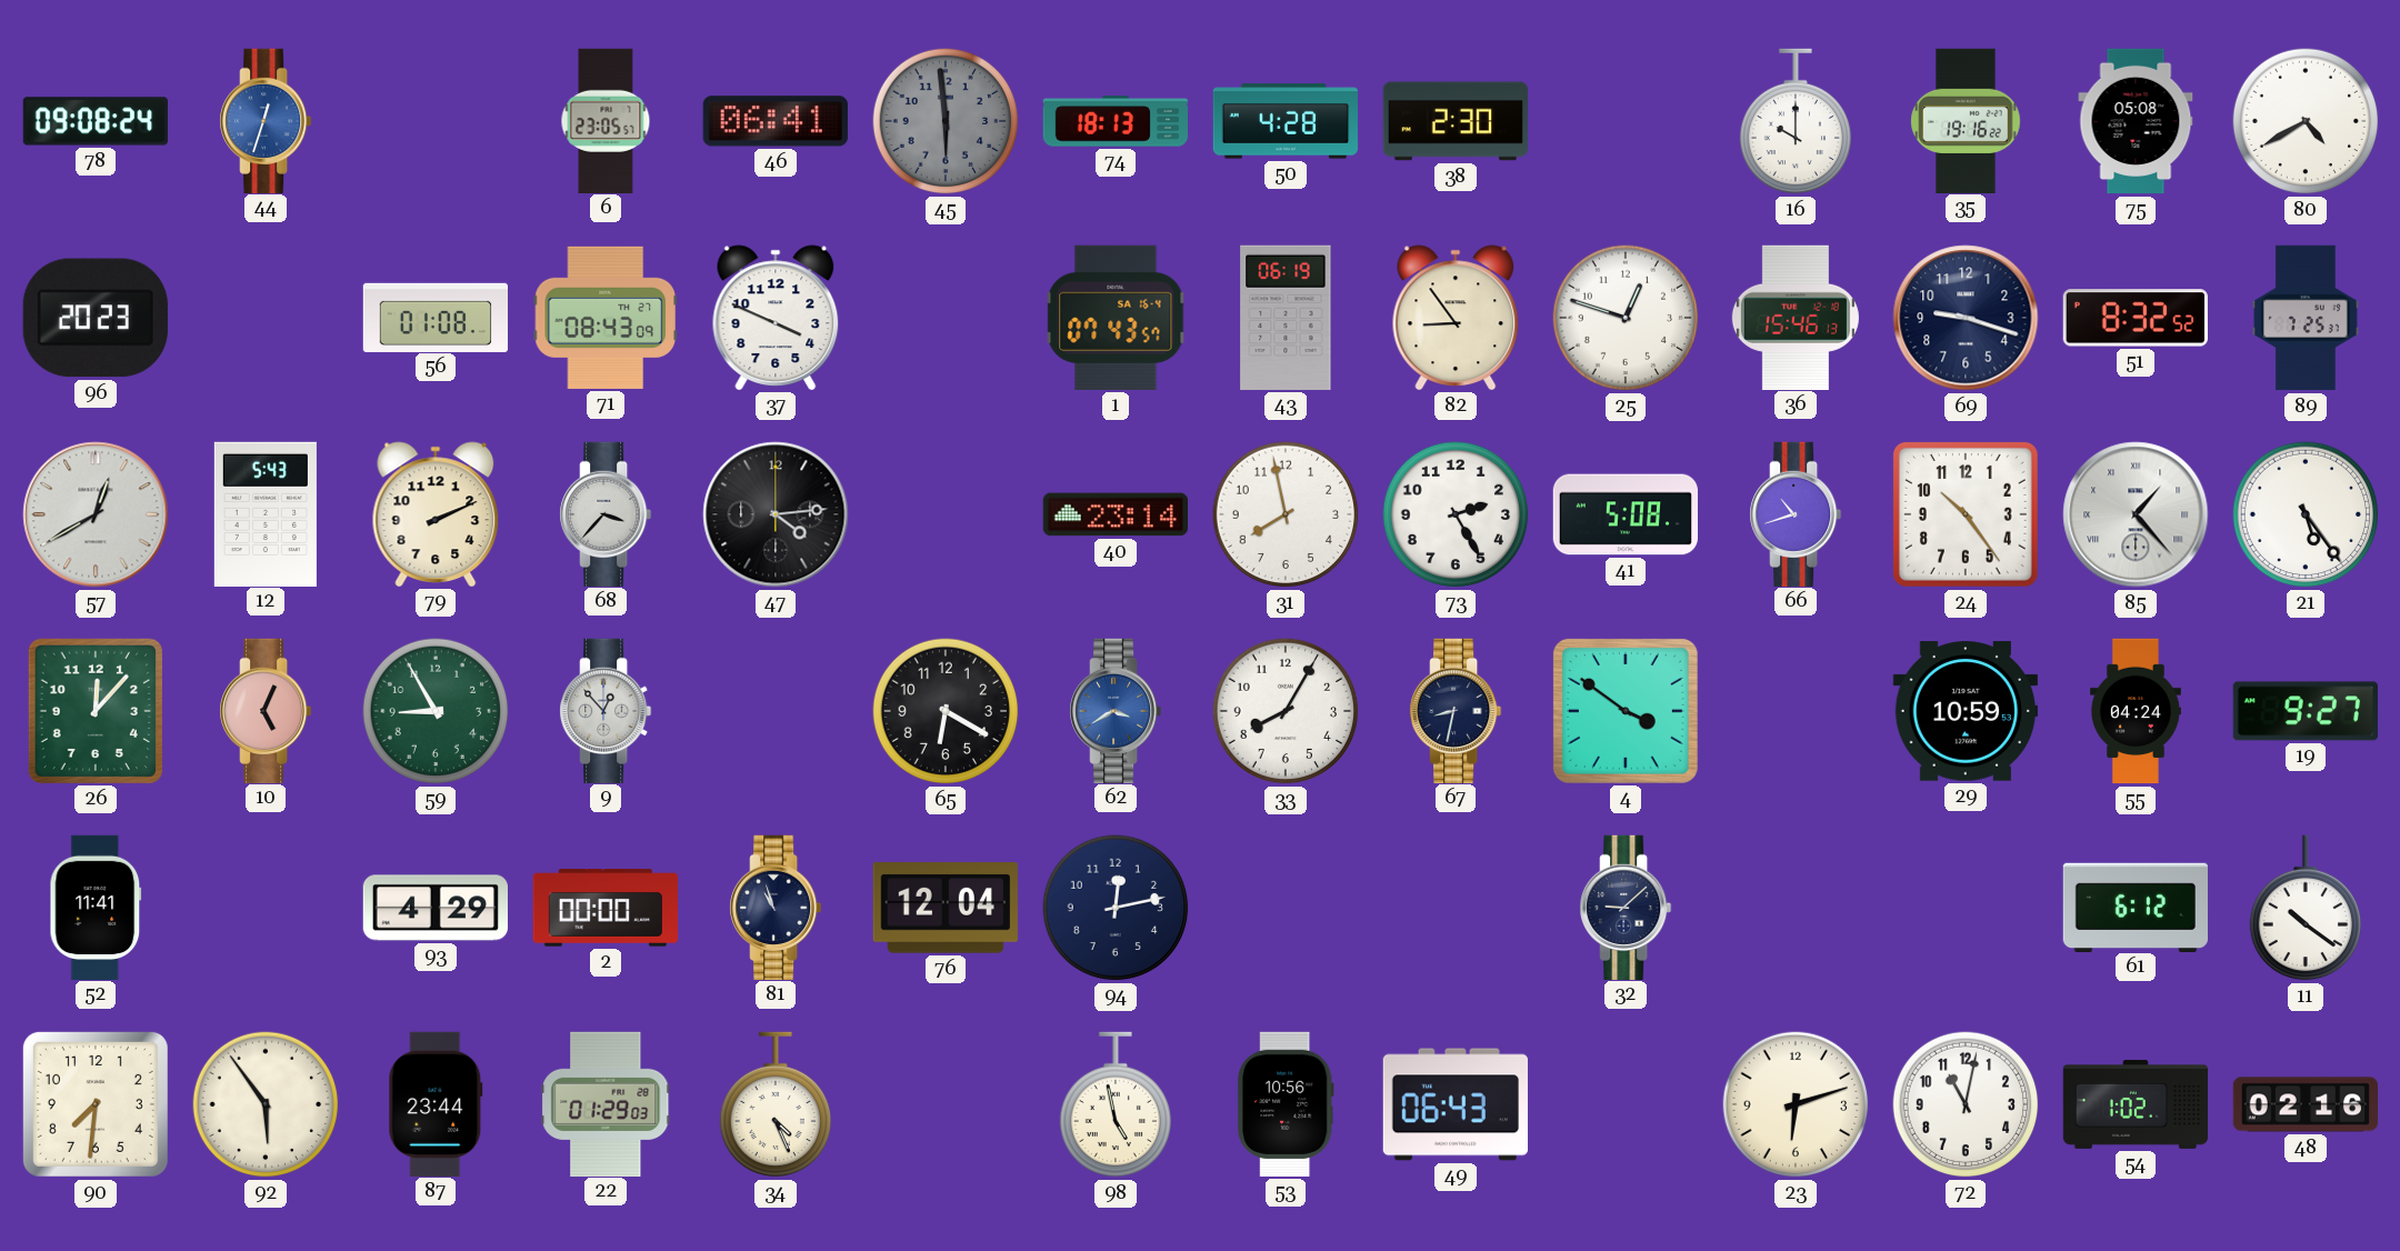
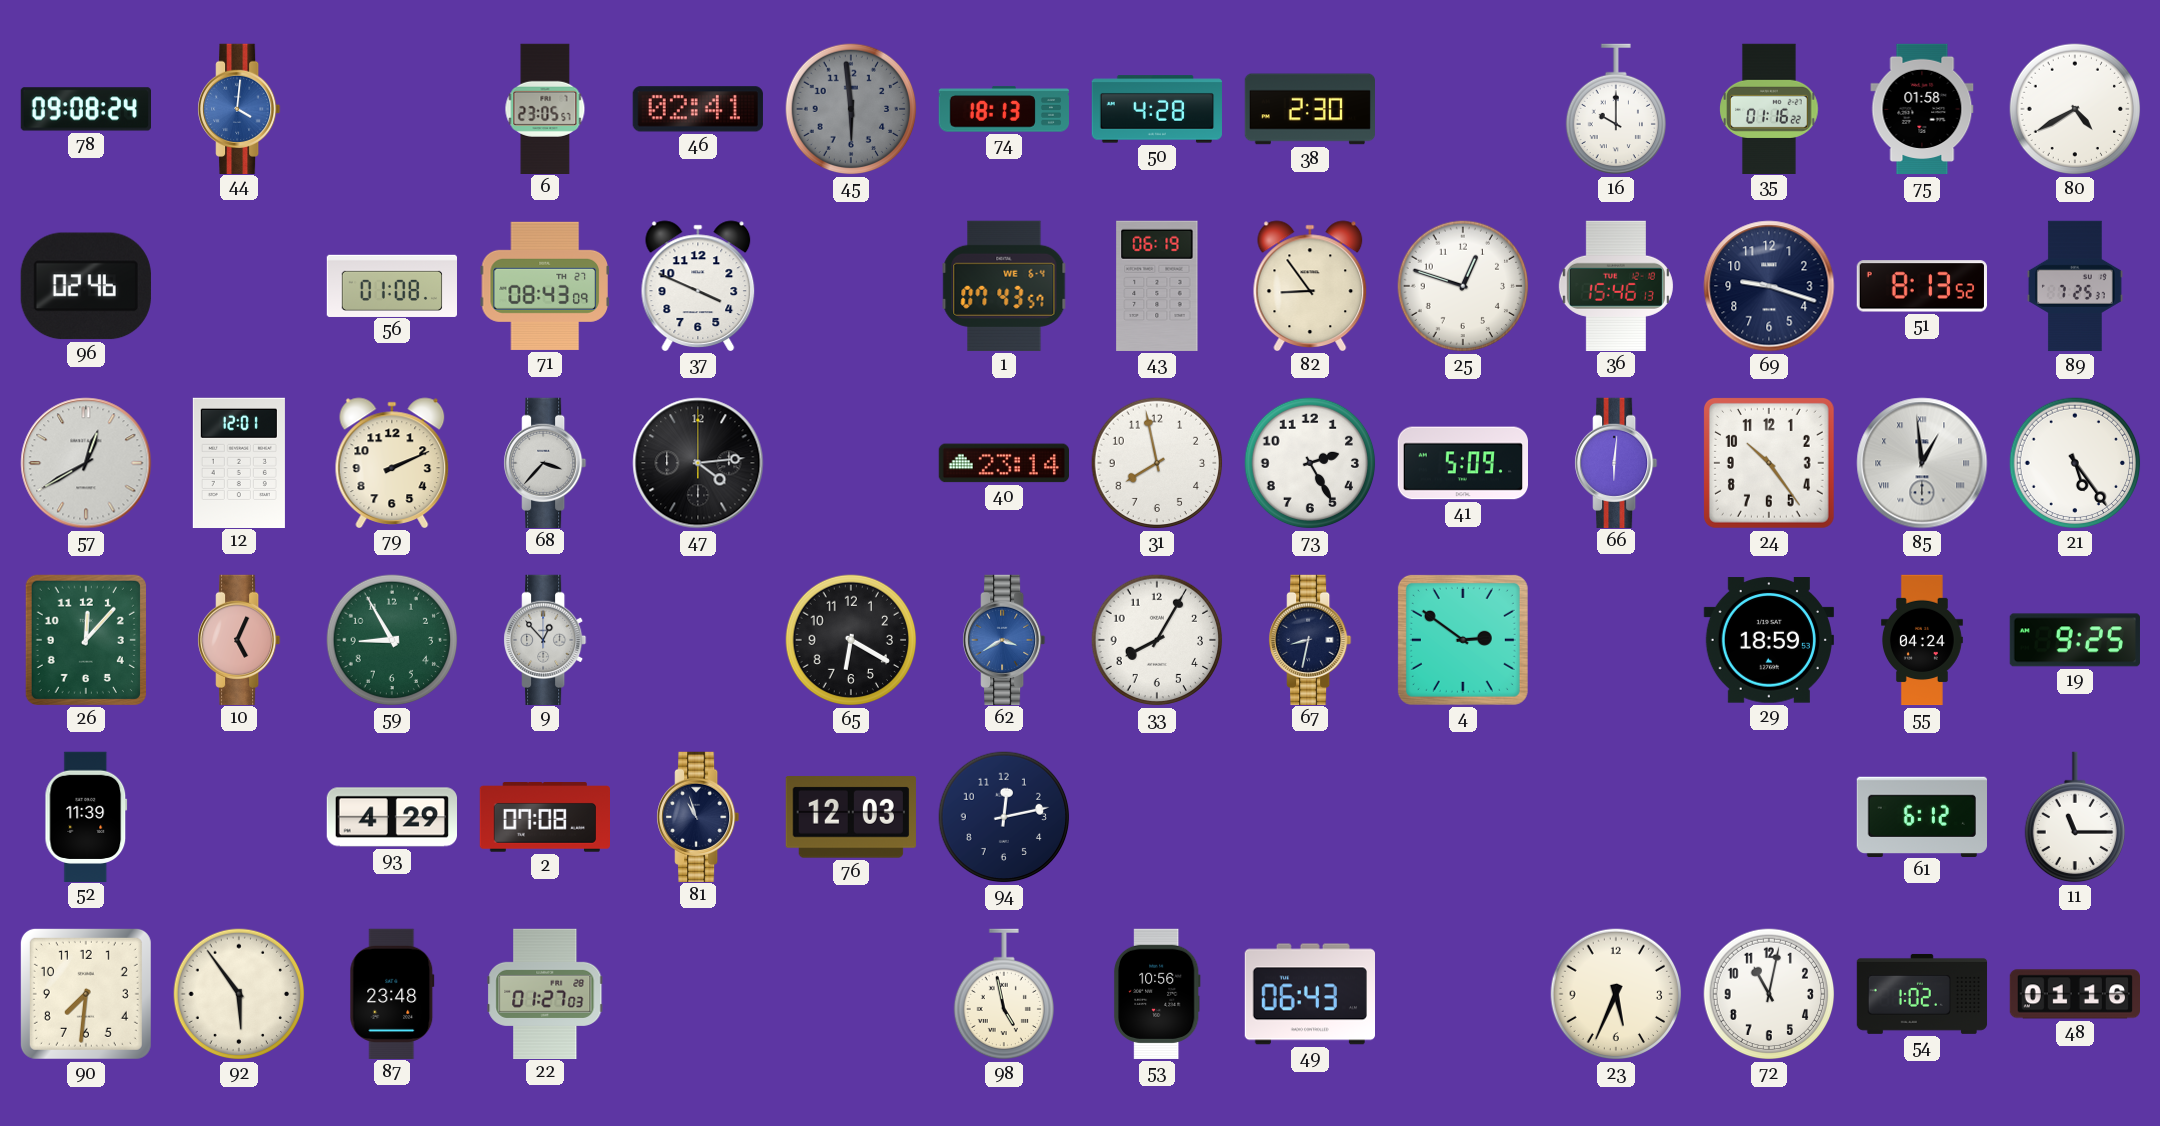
44: 12:33 -> 4:01 (240, 108)
46: 06:41 -> 02:41 (698, 109)
35: 19:16 -> 01:16 (1769, 108)
75: 05:08 -> 01:58 (1922, 109)
96: 20:23 -> 02:46 (86, 286)
1 date: SA 16-4 -> WE 6-4 (1004, 286)
51: 8:32 -> 8:13 (1922, 286)
12: 5:43 -> 12:01 (239, 462)
41: 5:08 -> 5:09 (1462, 463)
66: 10:42 -> 6:01 (1617, 462)
85: 1:23 -> 12:59 (1922, 463)
4: 3:51 -> 2:51 (1463, 640)
29: 10:59 -> 18:59 (1769, 640)
19: 9:27 -> 9:25 (2075, 640)
52: 11:41 -> 11:39 (86, 816)
2: 00:00 -> 07:08 (544, 818)
76: 12:04 -> 12:03 (851, 818)
32: 9:08 -> none (1627, 907)
11: 10:21 -> 11:15 (2074, 817)
87: 23:44 -> 23:48 (392, 993)
22: 01:29 -> 01:27 (545, 993)
34: 4:26 -> none (774, 1104)
23: 6:12 -> 5:34 (1616, 994)
48: 02:16 -> 01:16 (2074, 994)
